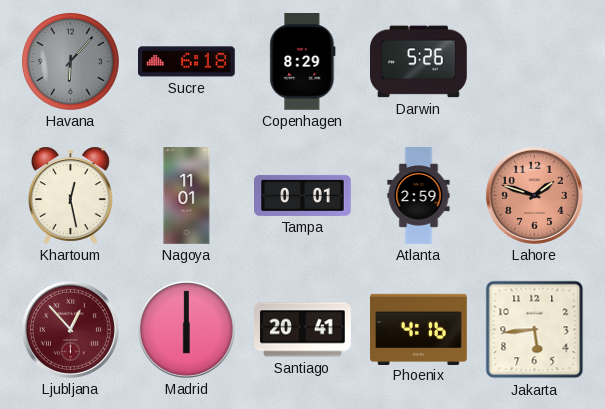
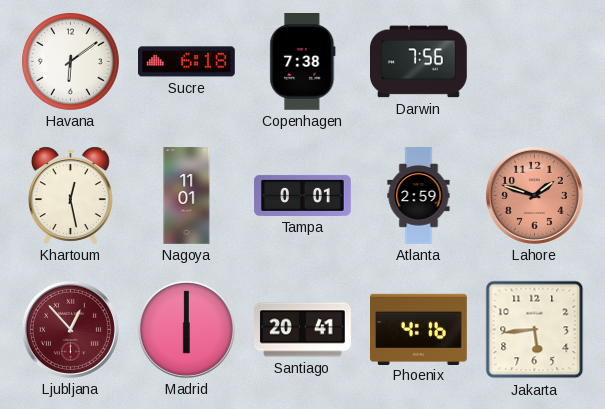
Havana: 6:07 -> 6:09 (71, 62)
Havana dial: grey -> white (71, 62)
Copenhagen: 8:29 -> 7:38 (303, 62)
Darwin: 5:26 -> 7:56 (419, 62)
